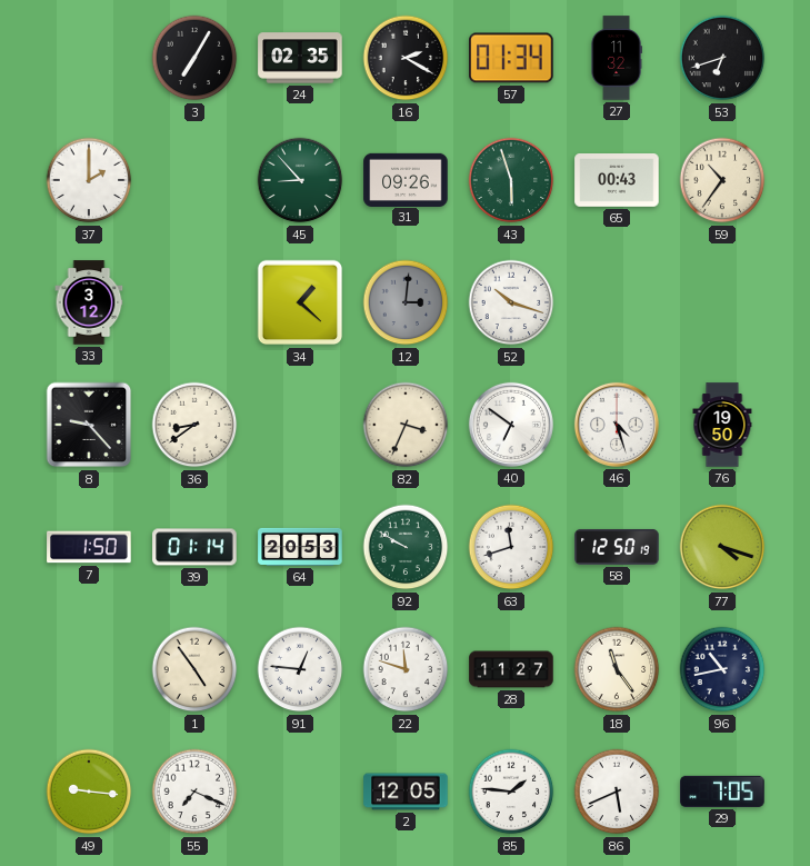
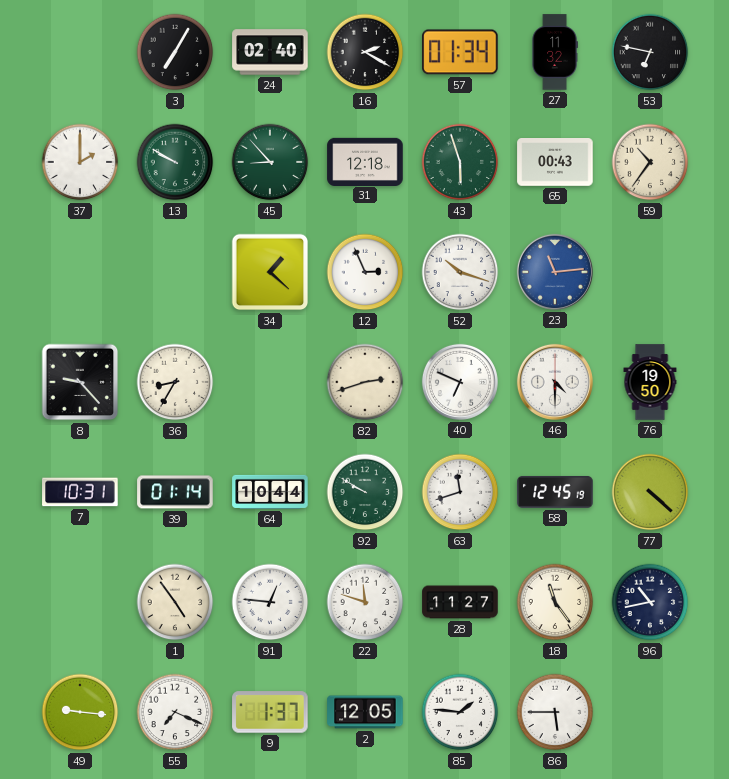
24: 02:35 -> 02:40 (270, 52)
53: 6:42 -> 6:47 (650, 52)
13: none -> 9:50 (175, 162)
31: 09:26 -> 12:18 (365, 161)
33: 3:12 -> none (89, 302)
12: 3:01 -> 2:56 (365, 272)
12 dial: grey -> white (365, 272)
23: none -> 11:14 (555, 272)
36: 8:39 -> 8:35 (175, 382)
82: 3:34 -> 2:42 (365, 382)
40: 6:51 -> 6:49 (460, 382)
46: 4:27 -> 4:30 (555, 382)
7: 1:50 -> 10:31 (80, 492)
64: 20:53 -> 10:44 (270, 492)
58: 12:50 -> 12:45 (555, 492)
77: 4:18 -> 4:22 (650, 492)
9: none -> 1:37 (270, 712)
86: 5:41 -> 5:45 (555, 712)
29: 7:05 -> none (722, 792)
